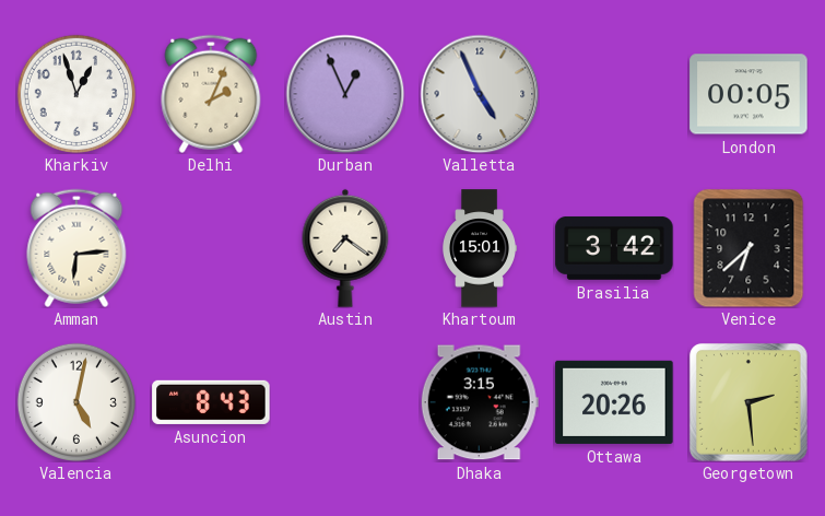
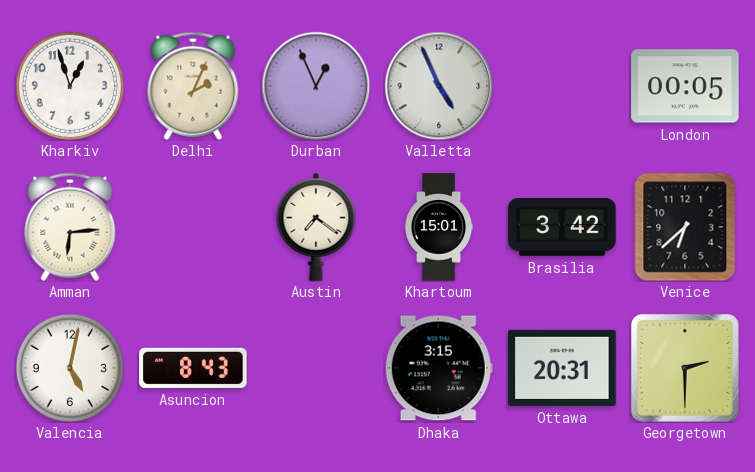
Ottawa: 20:26 -> 20:31 (562, 368)
Georgetown: 2:29 -> 2:30 (685, 368)
